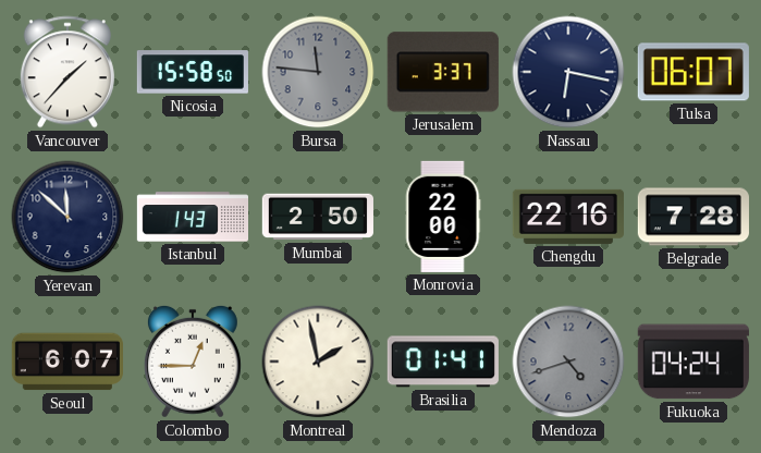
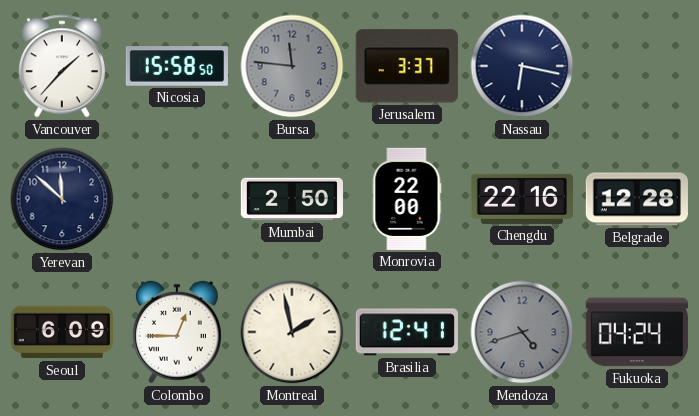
Tulsa: 06:07 -> none (694, 72)
Istanbul: 1:43 -> none (192, 217)
Belgrade: 7:28 -> 12:28 (637, 199)
Seoul: 6:07 -> 6:09 (62, 332)
Brasilia: 01:41 -> 12:41 (407, 332)
